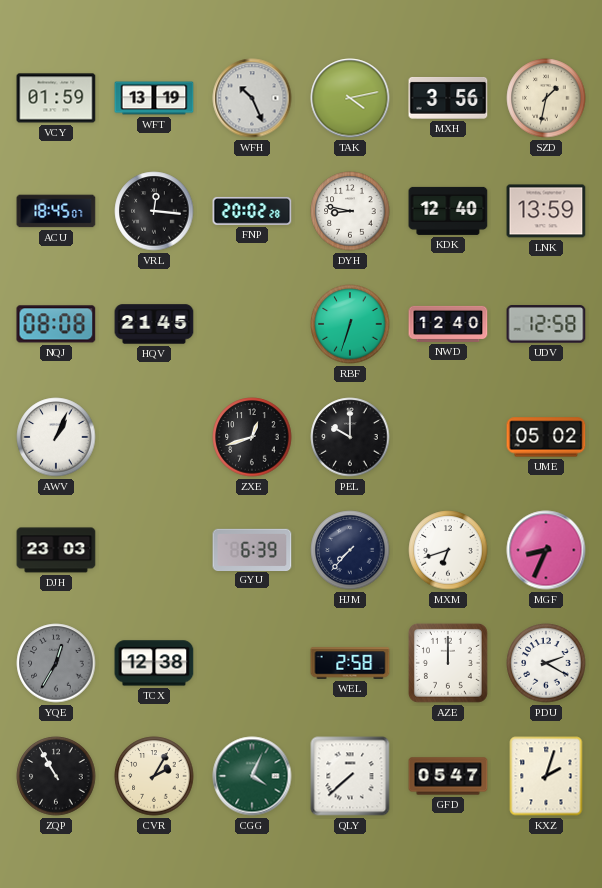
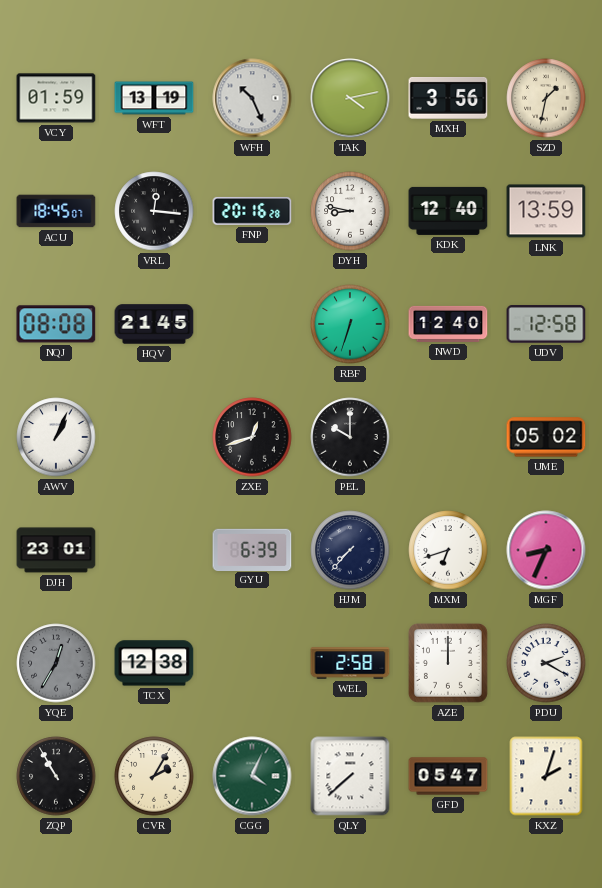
FNP: 20:02 -> 20:16 (252, 211)
DJH: 23:03 -> 23:01 (56, 550)
